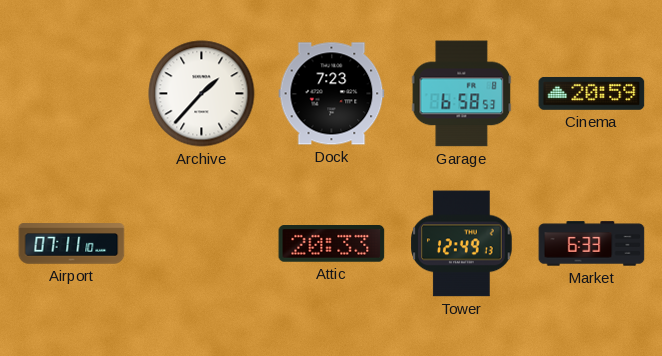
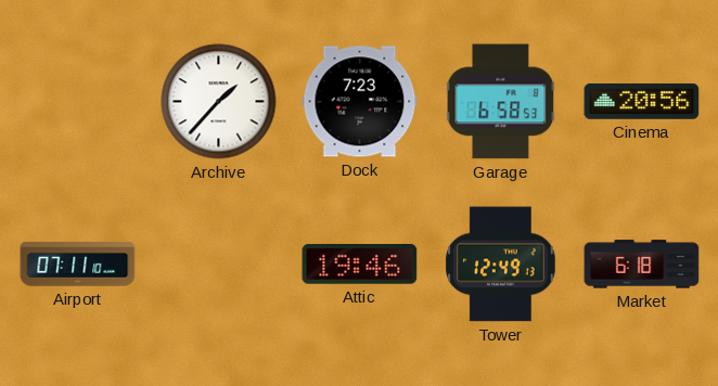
Cinema: 20:59 -> 20:56 (642, 102)
Attic: 20:33 -> 19:46 (360, 265)
Market: 6:33 -> 6:18 (642, 265)
